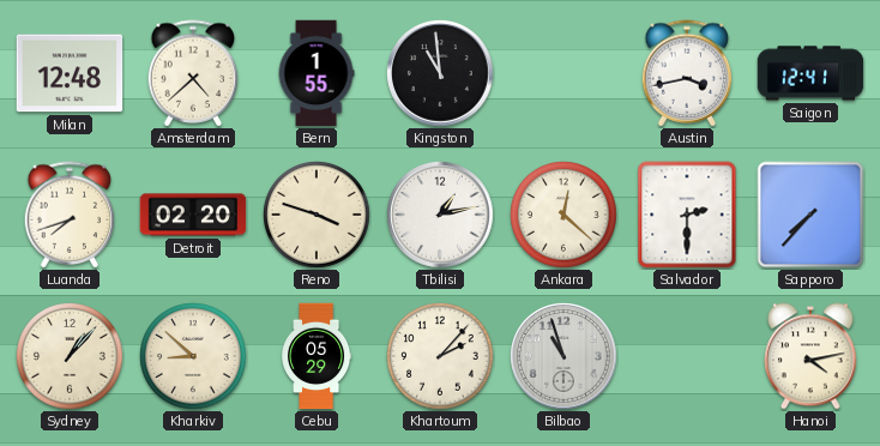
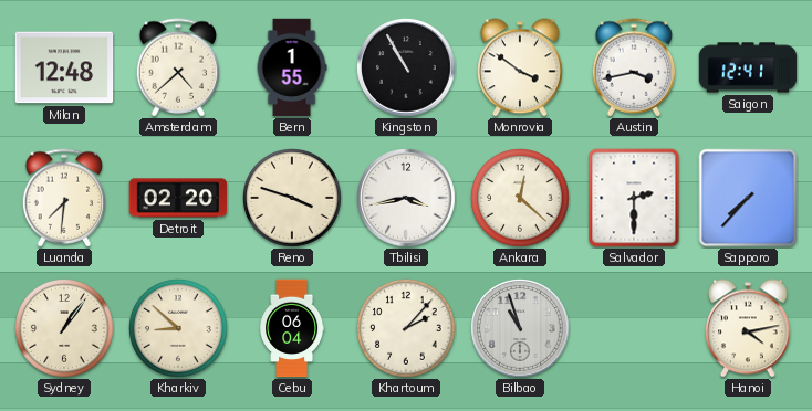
Kingston: 10:59 -> 10:55 (407, 68)
Monrovia: none -> 3:51 (521, 67)
Luanda: 7:42 -> 7:31 (64, 198)
Tbilisi: 1:13 -> 3:43 (407, 199)
Sydney: 1:07 -> 1:06 (65, 329)
Cebu: 05:29 -> 06:04 (293, 328)
